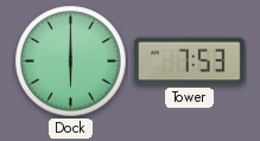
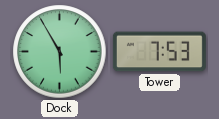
Dock: 6:00 -> 5:55 (60, 52)
